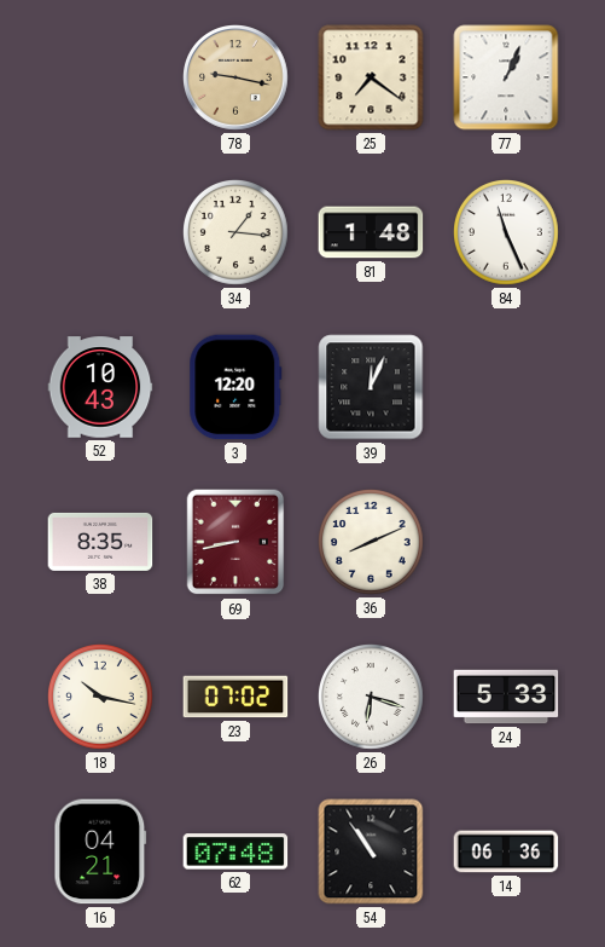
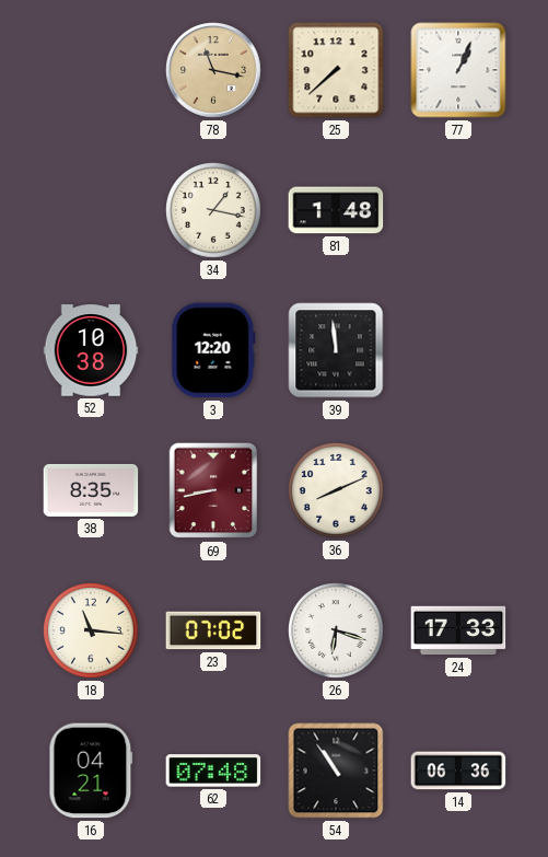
78: 9:17 -> 11:17 (213, 70)
25: 7:21 -> 7:38 (336, 70)
34: 1:16 -> 1:17 (214, 211)
84: 11:26 -> none (507, 233)
52: 10:43 -> 10:38 (91, 350)
39: 12:04 -> 11:59 (336, 350)
18: 10:17 -> 11:16 (92, 632)
24: 5:33 -> 17:33 (458, 630)
